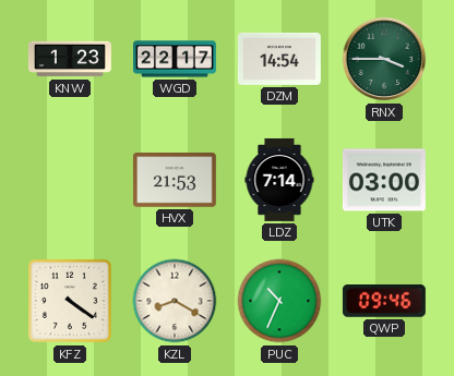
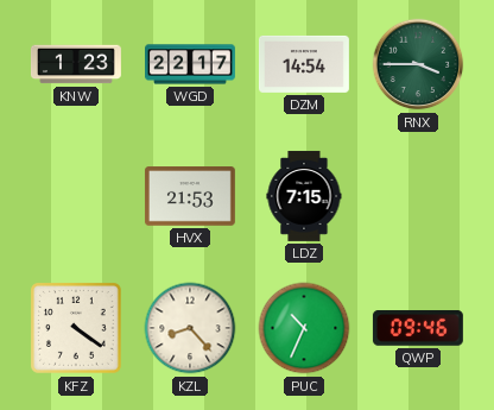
LDZ: 7:14 -> 7:15 (304, 196)
UTK: 03:00 -> none (384, 180)
KZL: 8:20 -> 8:23 (190, 328)
